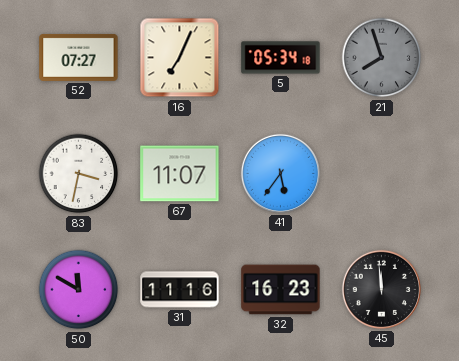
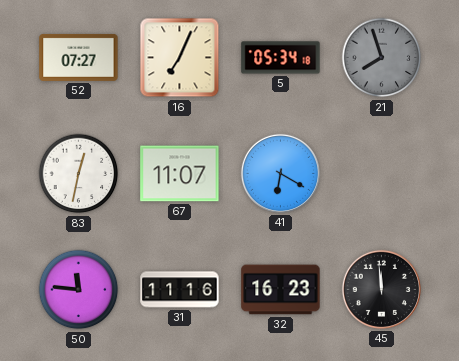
83: 3:32 -> 12:32 (79, 174)
41: 5:36 -> 6:20 (280, 173)
50: 11:50 -> 11:46 (79, 290)
